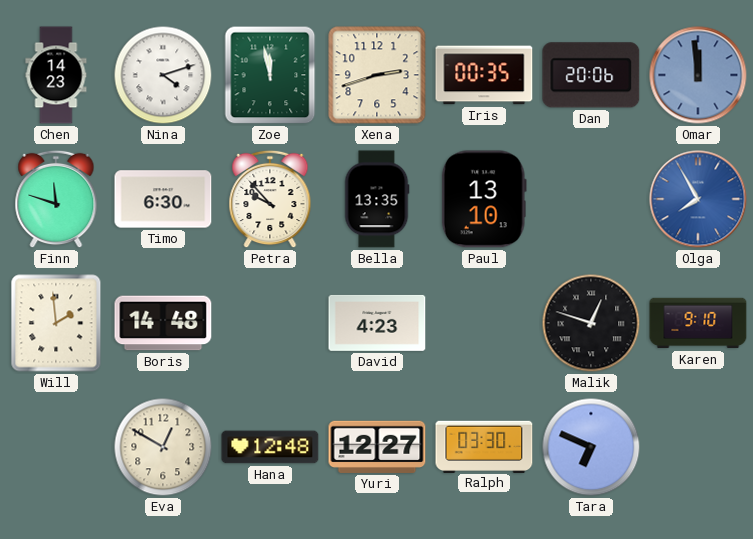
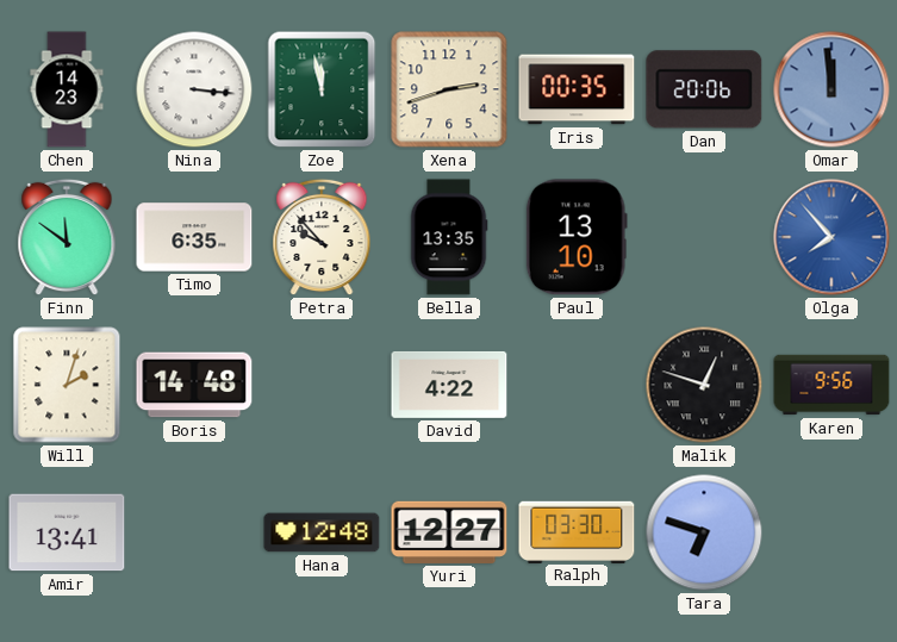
Nina: 4:12 -> 3:16 (194, 89)
Finn: 11:48 -> 11:51 (67, 237)
Timo: 6:30 -> 6:35 (194, 237)
Olga: 7:55 -> 7:53 (831, 237)
Will: 1:59 -> 2:03 (67, 385)
David: 4:23 -> 4:22 (449, 385)
Karen: 9:10 -> 9:56 (831, 385)
Amir: none -> 13:41 (67, 532)
Eva: 12:50 -> none (163, 447)
Tara: 6:49 -> 6:48 (704, 532)
